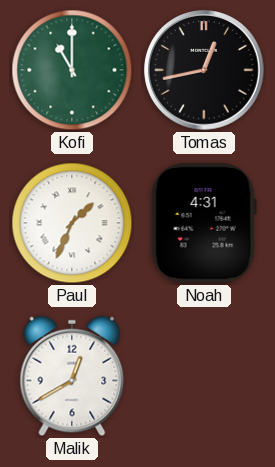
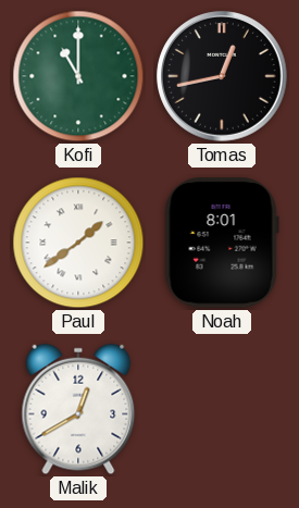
Paul: 1:34 -> 1:39 (78, 243)
Noah: 4:31 -> 8:01 (222, 243)
